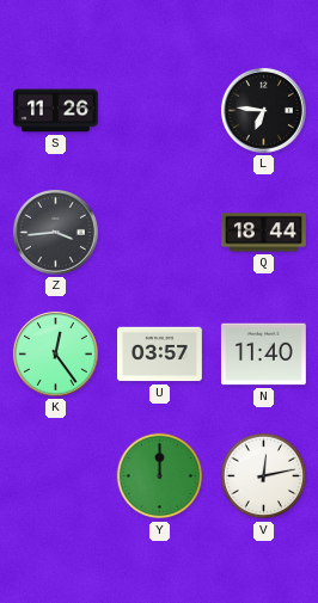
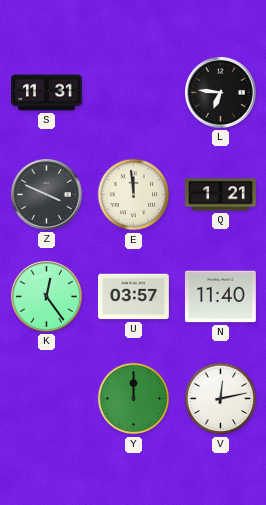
S: 11:26 -> 11:31 (47, 93)
Z: 3:44 -> 3:49 (47, 195)
E: none -> 11:59 (134, 195)
Q: 18:44 -> 1:21 (221, 195)
